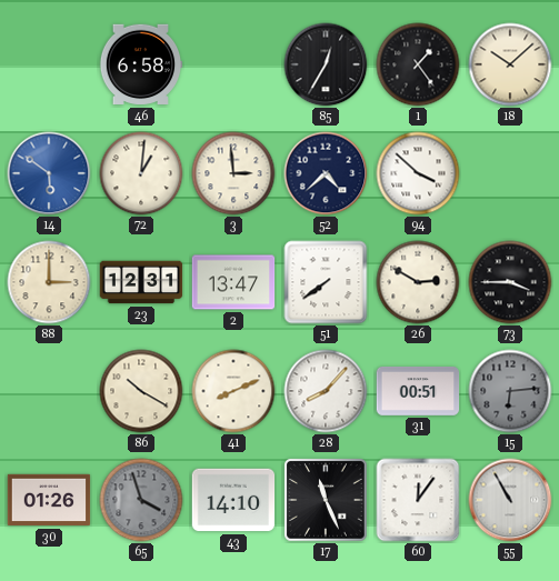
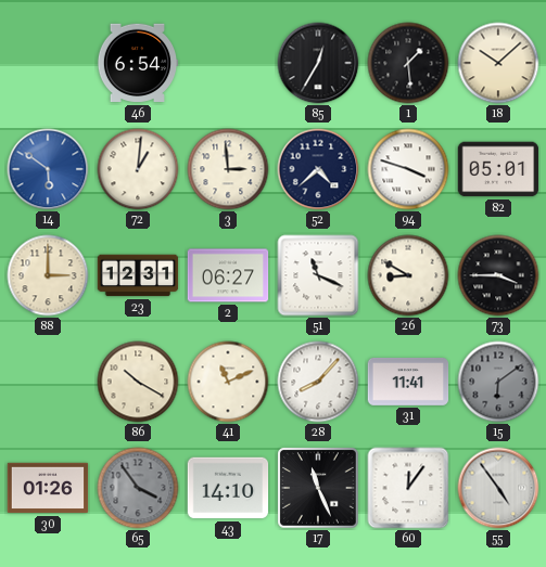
46: 6:58 -> 6:54 (138, 63)
1: 1:24 -> 1:29 (408, 63)
94: 3:52 -> 3:48 (408, 169)
82: none -> 05:01 (498, 169)
2: 13:47 -> 06:27 (228, 275)
51: 7:39 -> 11:19 (318, 275)
26: 2:50 -> 8:50 (408, 275)
41: 8:11 -> 11:11 (228, 382)
31: 00:51 -> 11:41 (408, 383)
15: 6:14 -> 6:09 (498, 382)
65: 3:57 -> 3:54 (138, 488)
55: 10:55 -> 4:54 (498, 488)
